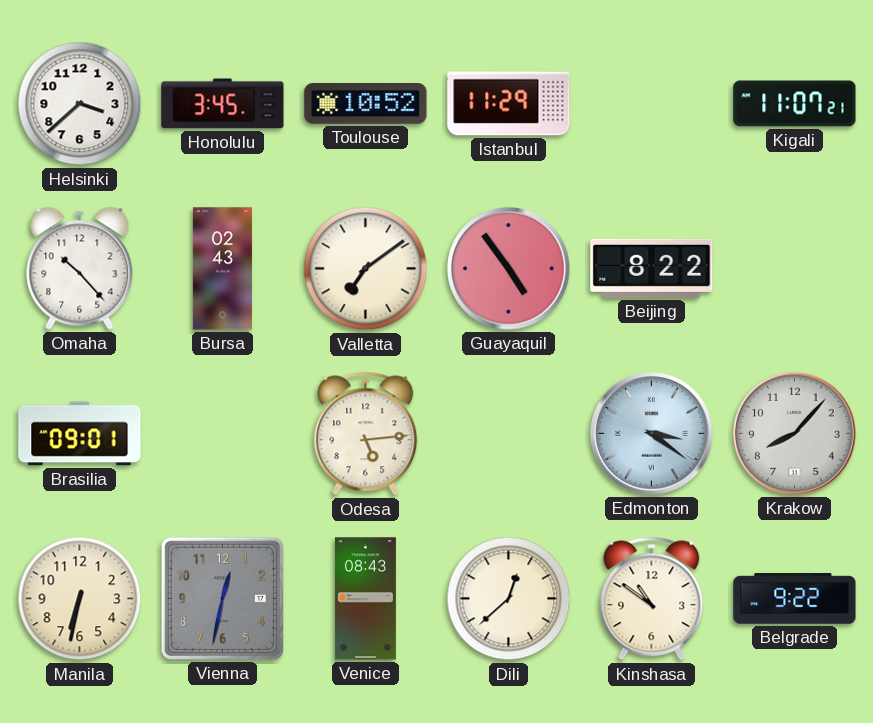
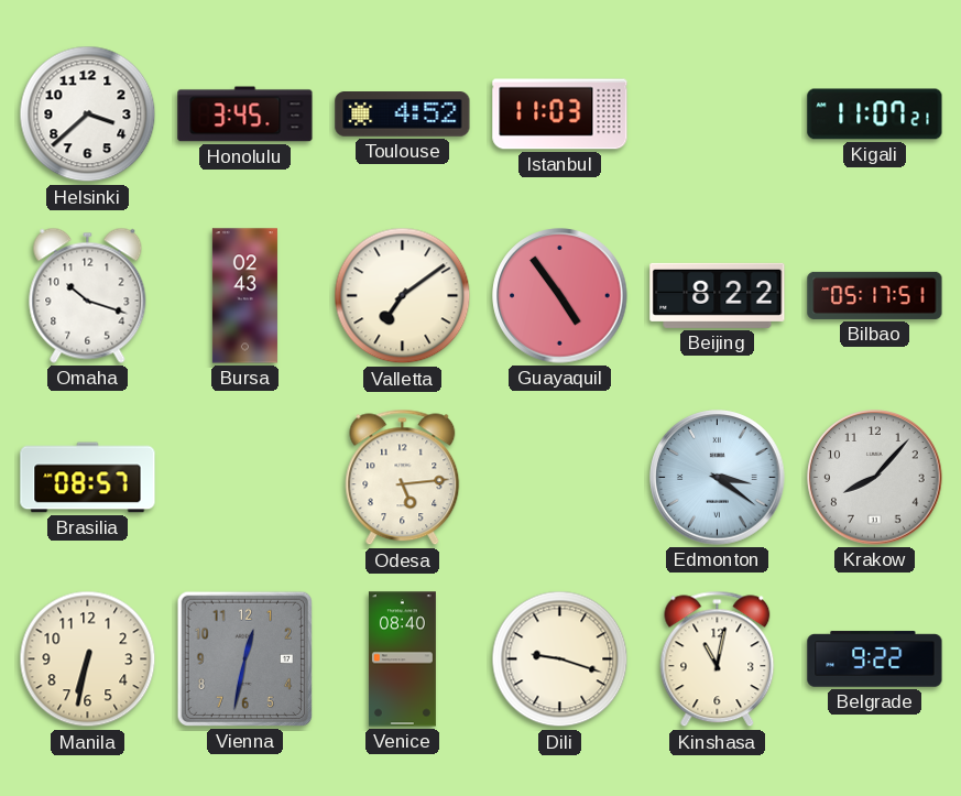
Toulouse: 10:52 -> 4:52 (403, 115)
Istanbul: 11:29 -> 11:03 (560, 115)
Omaha: 10:23 -> 10:18 (88, 295)
Bilbao: none -> 05:17 (875, 295)
Brasilia: 09:01 -> 08:57 (88, 478)
Venice: 08:43 -> 08:40 (402, 659)
Dili: 12:38 -> 9:18 (560, 659)
Kinshasa: 10:51 -> 11:02 (718, 659)
